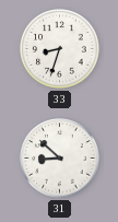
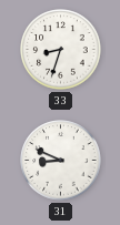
31: 8:52 -> 8:49 (61, 161)
